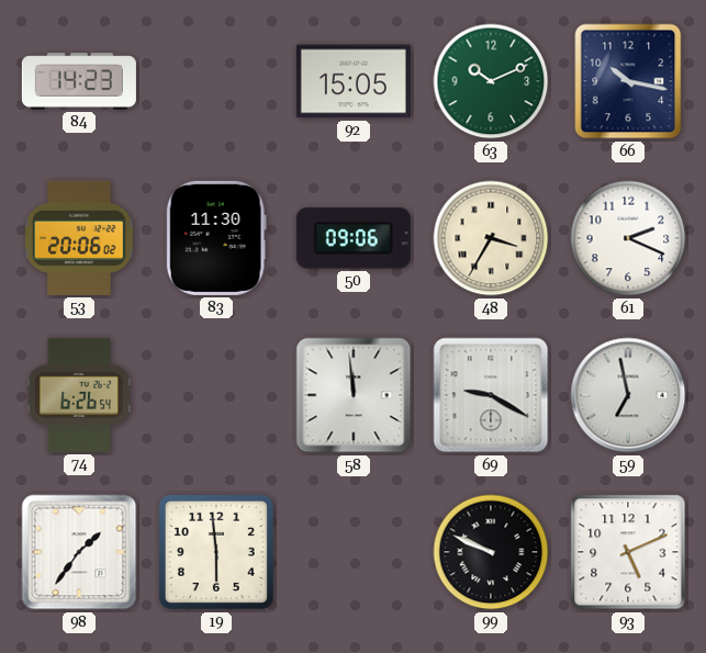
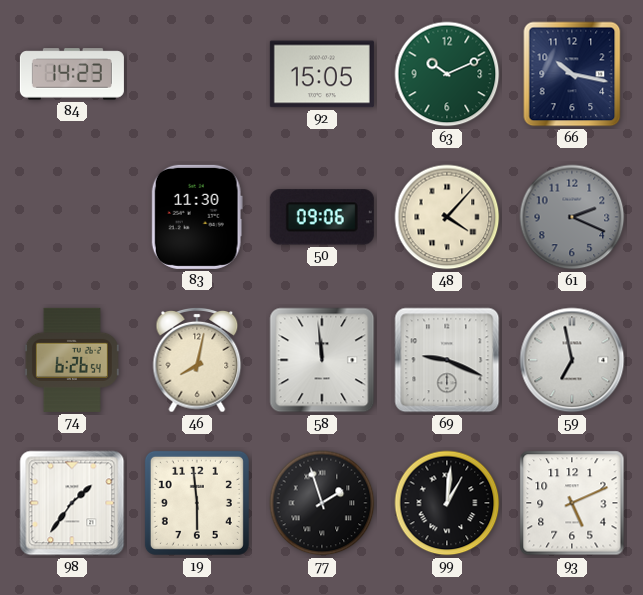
53: 20:06 -> none (79, 238)
48: 3:35 -> 4:07 (447, 217)
61 dial: white -> grey (572, 217)
46: none -> 8:02 (197, 360)
69: 9:20 -> 9:19 (447, 360)
77: none -> 1:57 (322, 503)
99: 9:49 -> 1:01 (447, 503)
